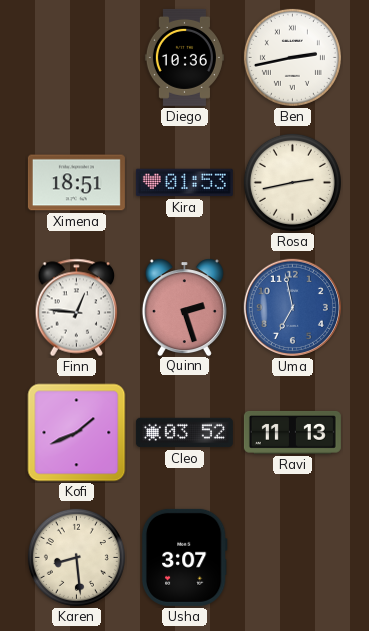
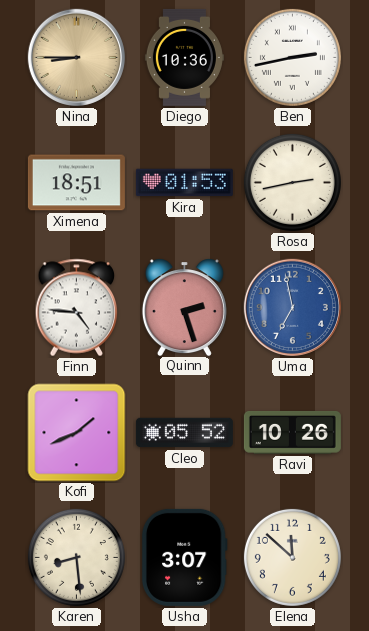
Nina: none -> 8:45 (76, 57)
Finn: 12:46 -> 4:46 (77, 308)
Cleo: 03:52 -> 05:52 (184, 433)
Ravi: 11:13 -> 10:26 (292, 432)
Elena: none -> 11:52 (292, 557)
